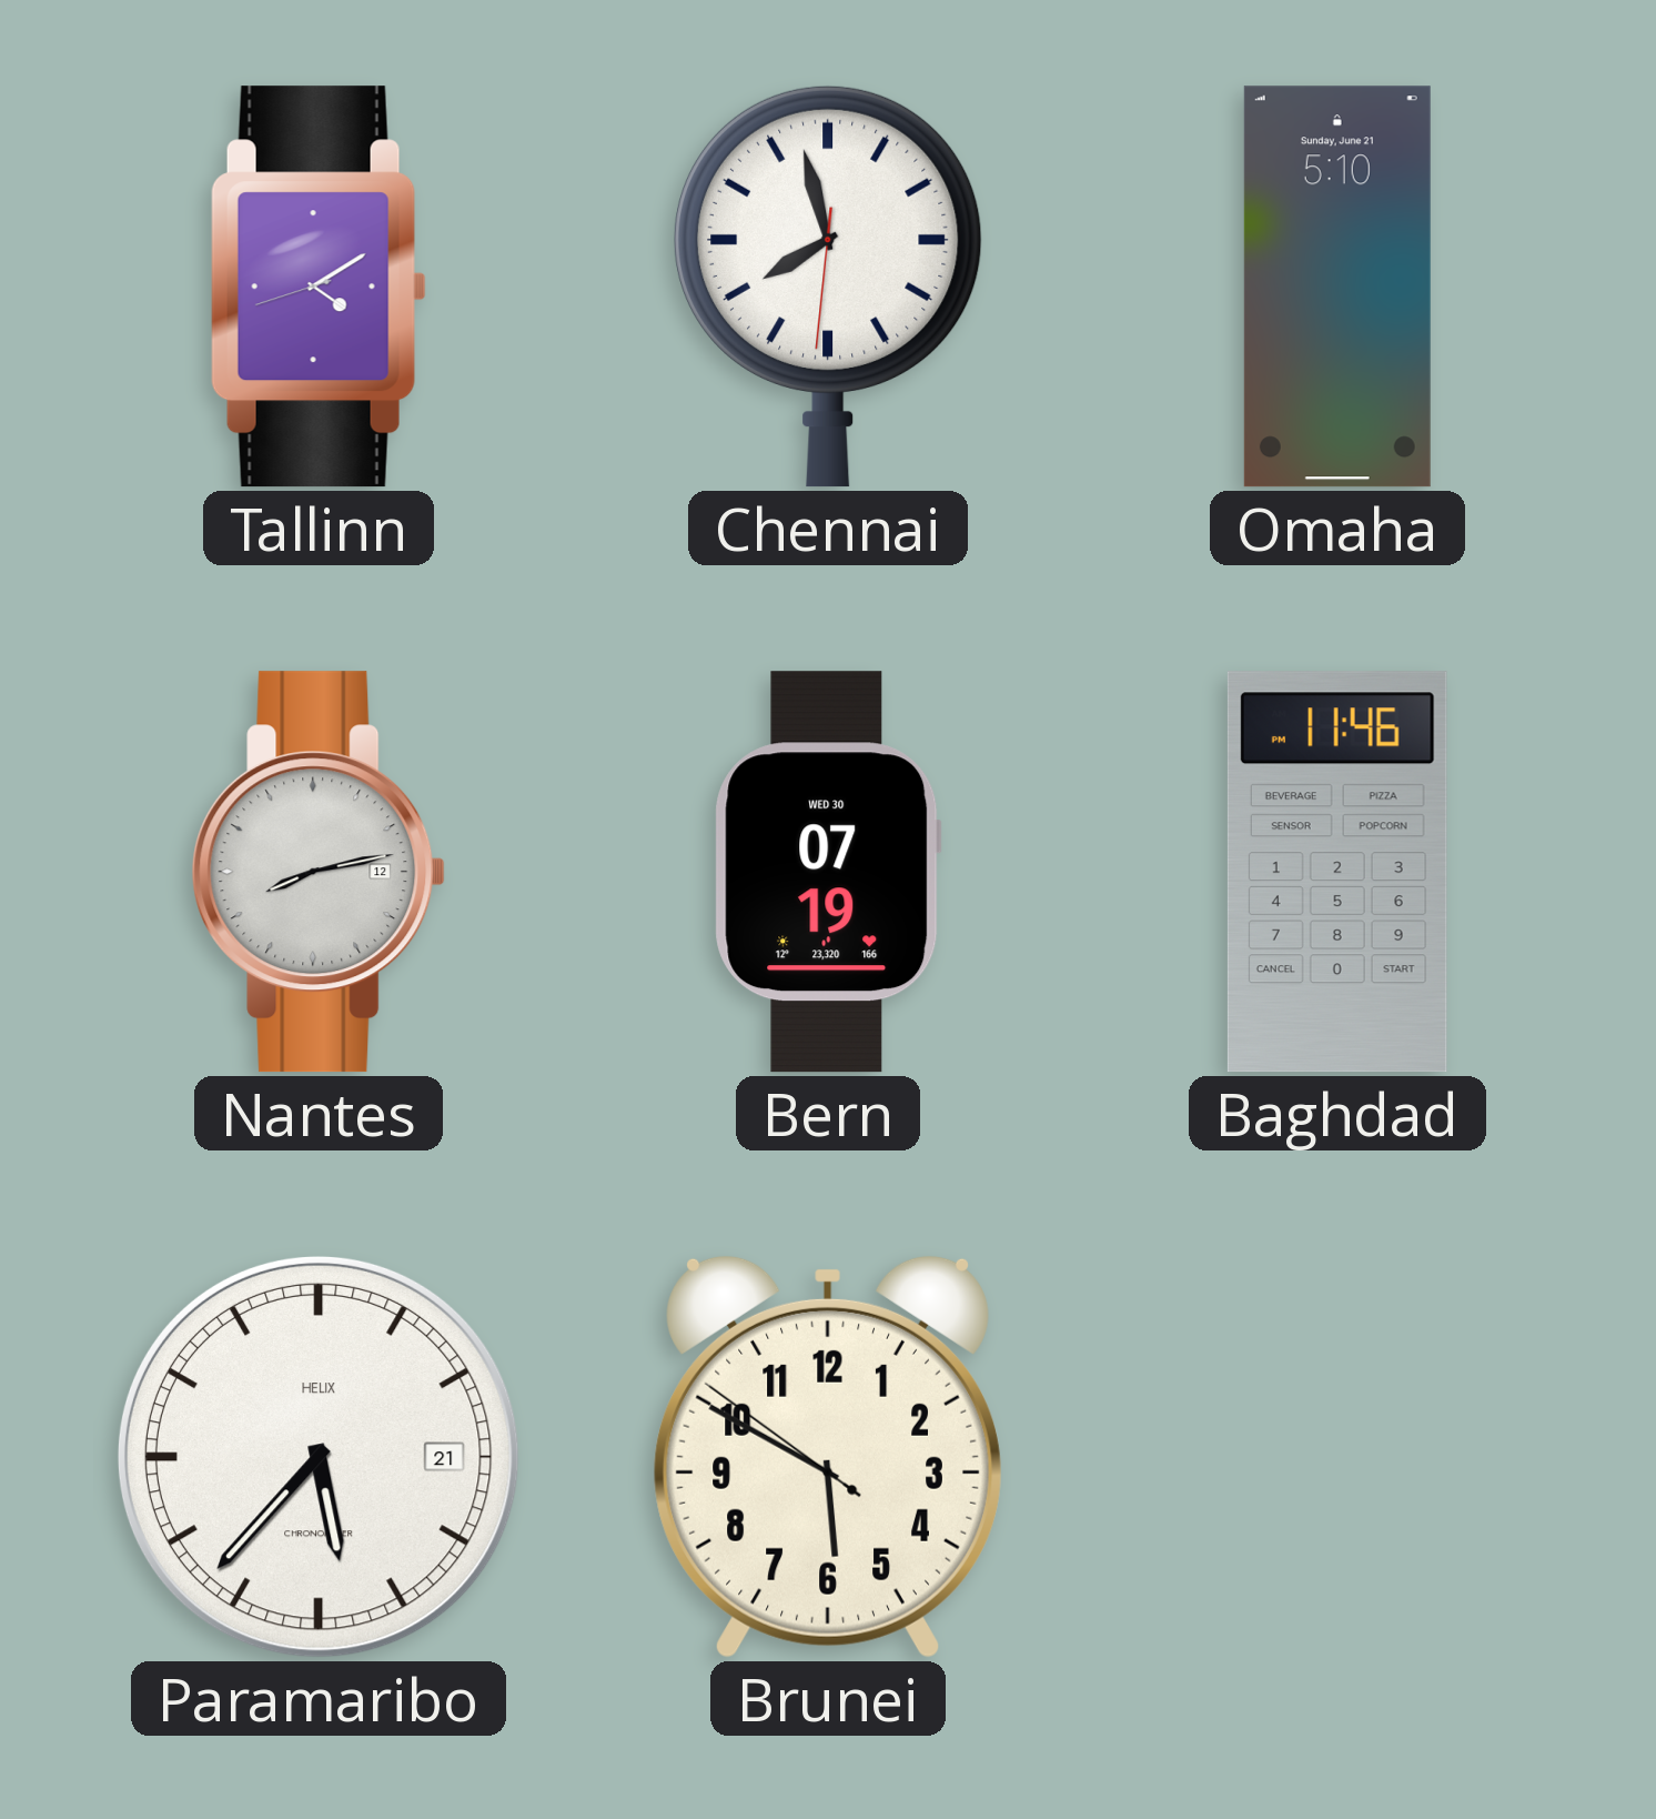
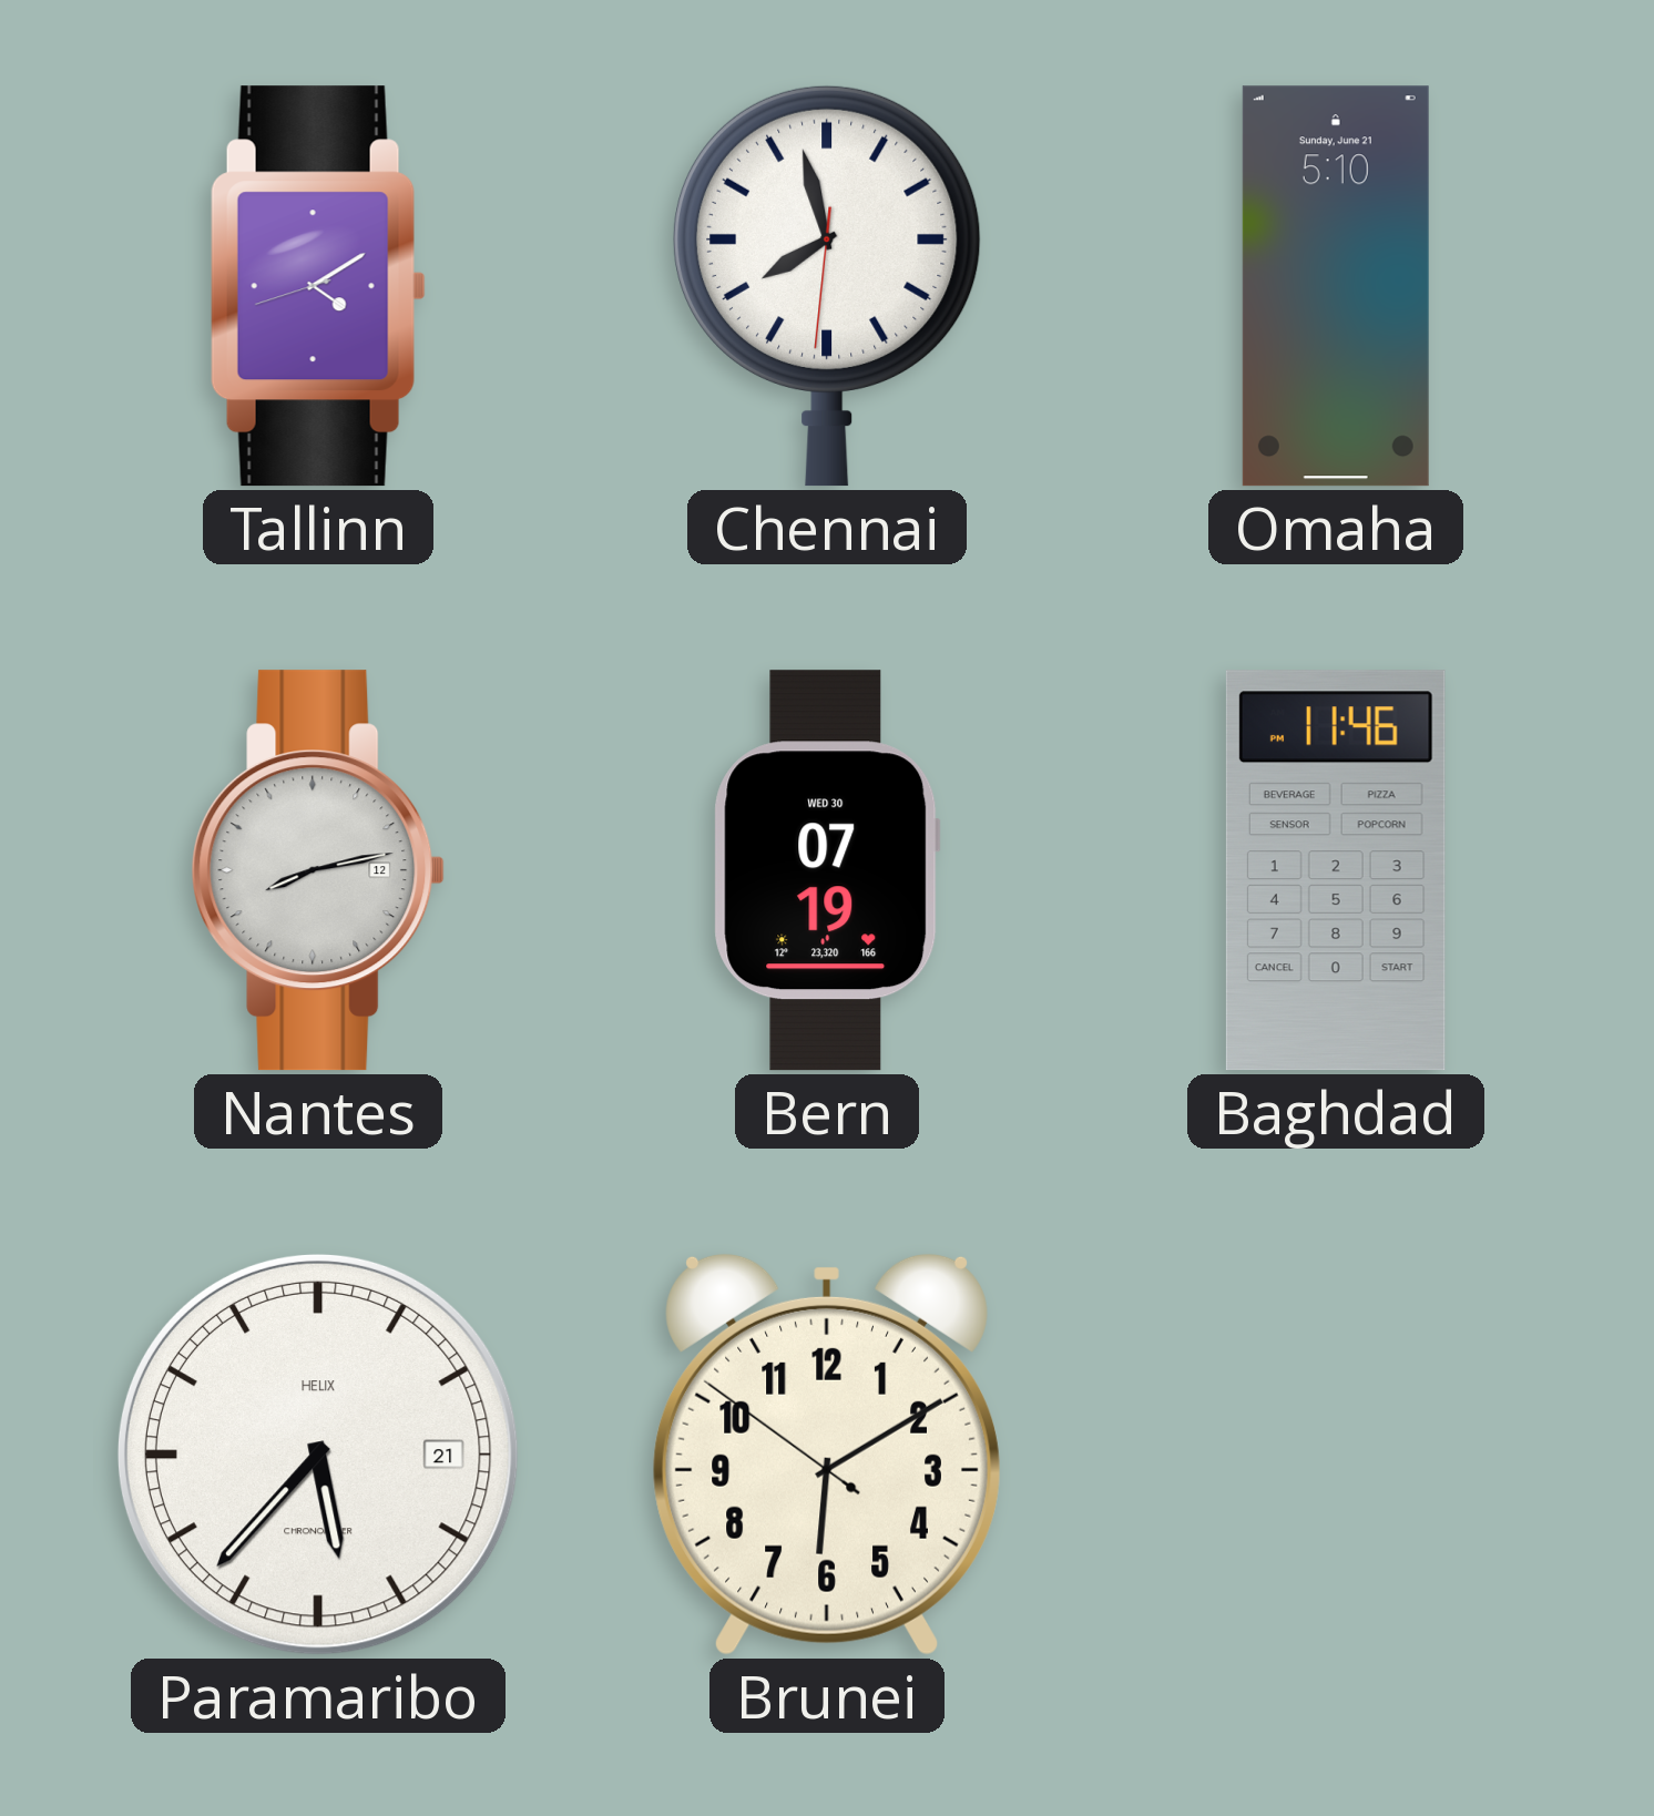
Brunei: 5:49 -> 6:09 (827, 1455)
